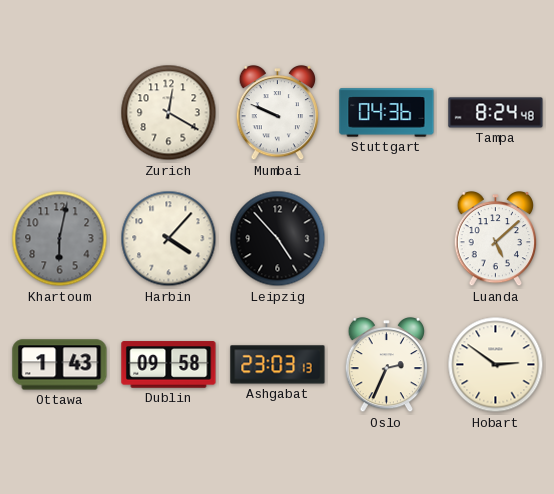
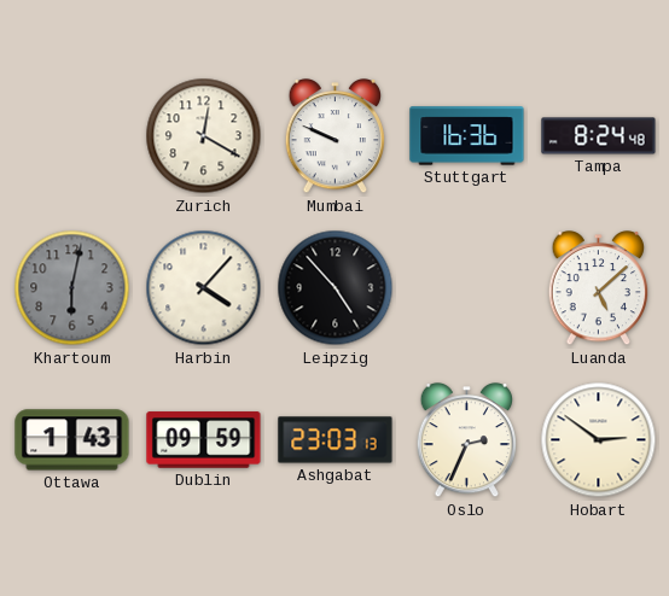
Stuttgart: 04:36 -> 16:36 (467, 136)
Dublin: 09:58 -> 09:59 (204, 440)
